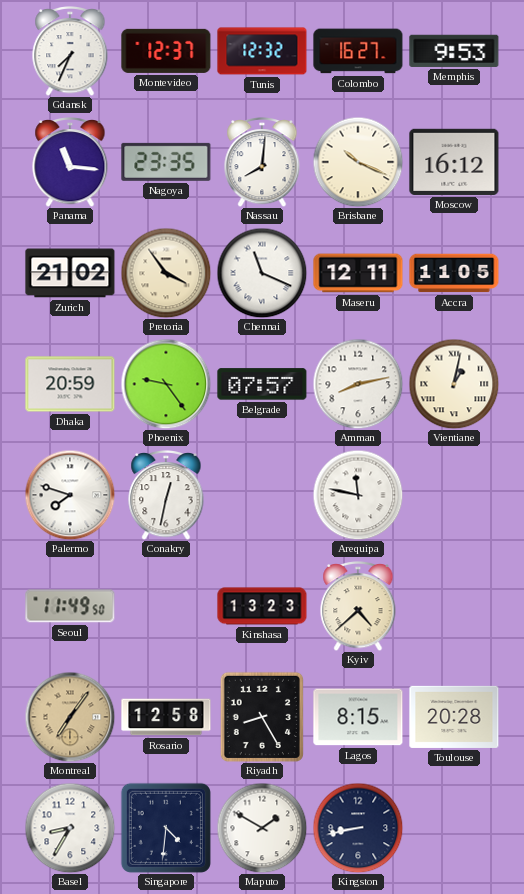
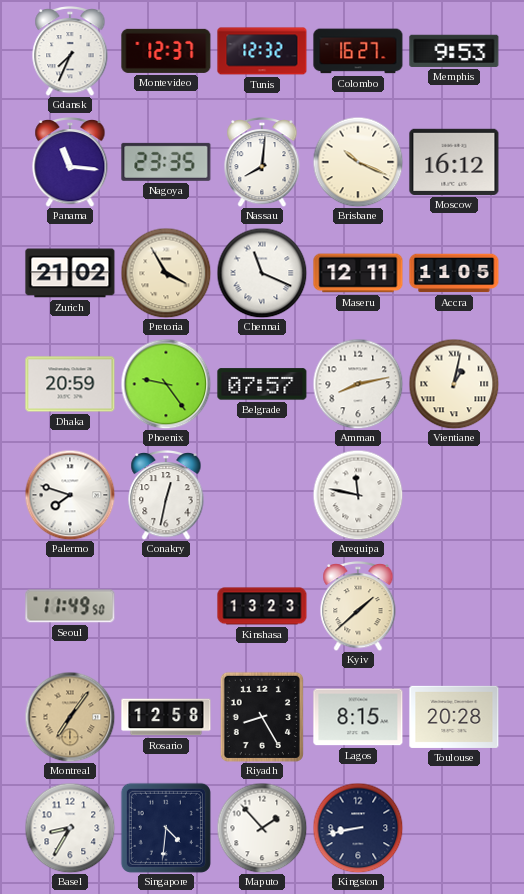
Pretoria: 3:54 -> 3:55 (166, 273)
Kyiv: 4:38 -> 1:38 (358, 607)
Maputo: 1:50 -> 1:53 (262, 828)
